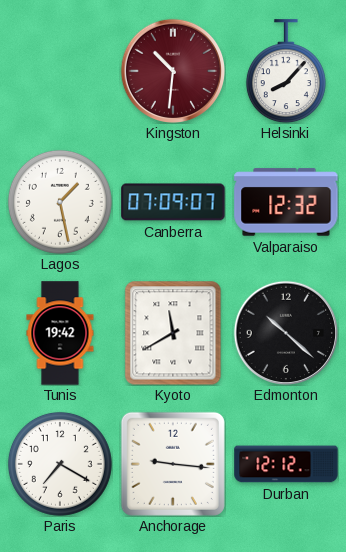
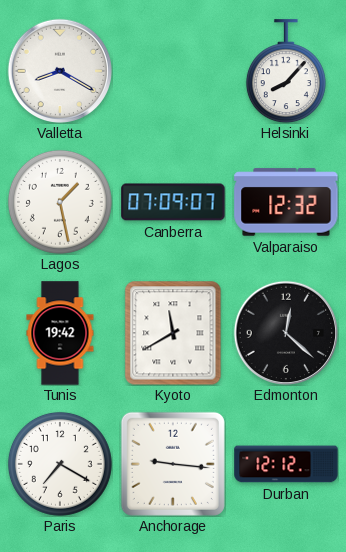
Valletta: none -> 8:20 (59, 70)
Kingston: 10:31 -> none (172, 70)
Edmonton: 10:22 -> 12:22 (285, 332)
